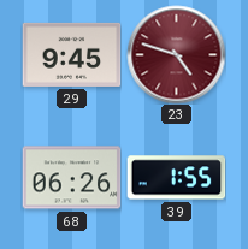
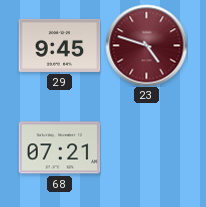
68: 06:26 -> 07:21 (59, 148)
39: 1:55 -> none (176, 178)
